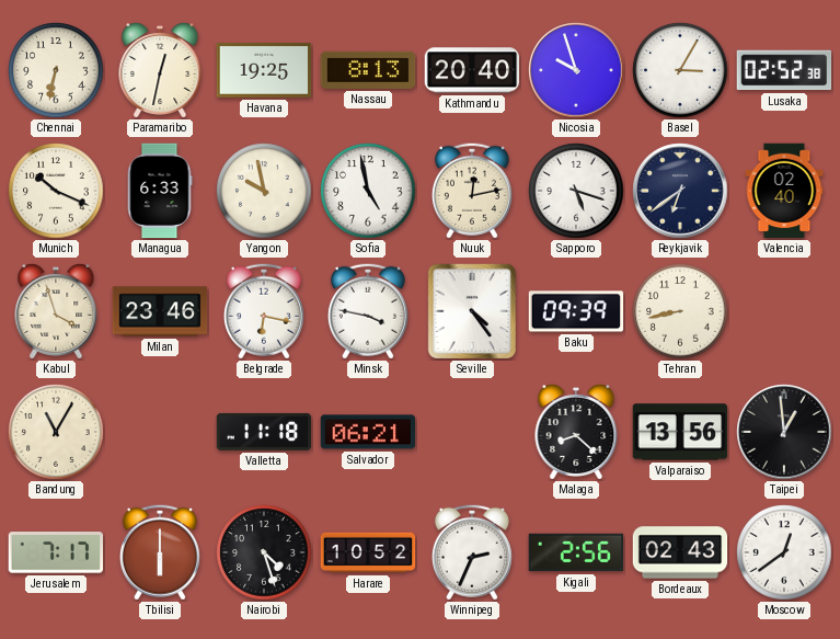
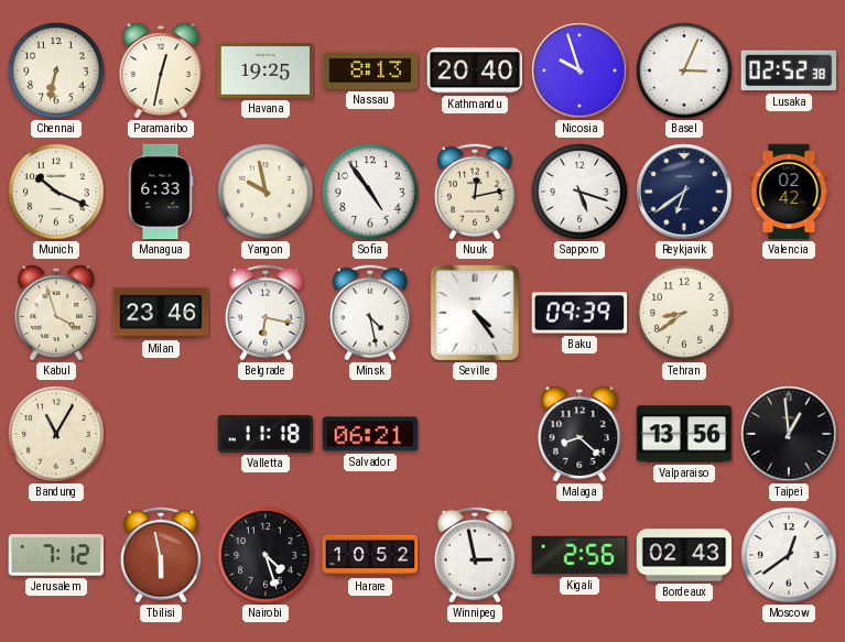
Basel: 3:05 -> 3:04 (684, 70)
Sofia: 4:58 -> 4:54 (370, 192)
Valencia: 02:40 -> 02:42 (789, 192)
Minsk: 3:47 -> 4:28 (370, 313)
Tehran: 8:43 -> 8:39 (684, 313)
Jerusalem: 7:17 -> 7:12 (56, 555)
Tbilisi: 6:00 -> 5:58 (161, 555)
Winnipeg: 2:34 -> 2:58 (475, 555)
